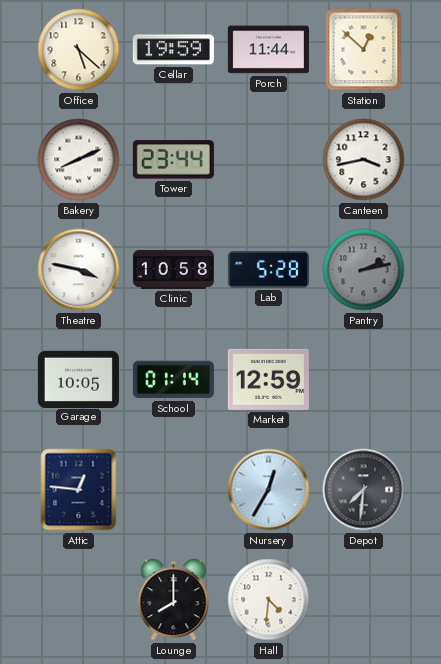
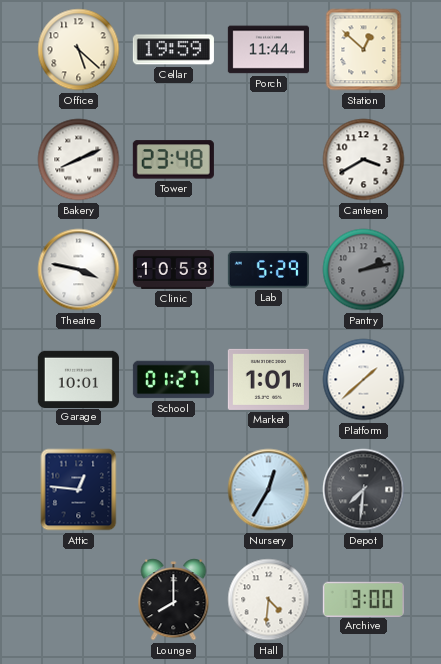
Tower: 23:44 -> 23:48 (173, 160)
Canteen: 3:43 -> 3:40 (364, 160)
Lab: 5:28 -> 5:29 (268, 270)
Garage: 10:05 -> 10:01 (78, 379)
School: 01:14 -> 01:27 (173, 380)
Market: 12:59 -> 1:01 (268, 379)
Platform: none -> 1:38 (364, 380)
Archive: none -> 3:00 (363, 599)
